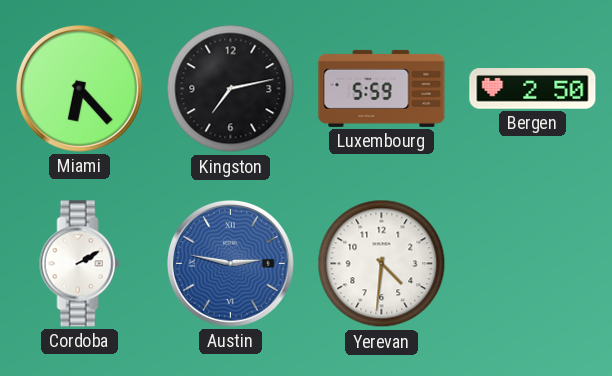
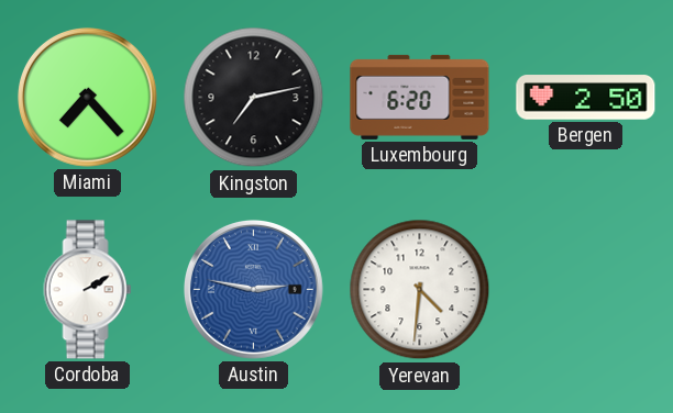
Miami: 6:23 -> 7:23 (87, 97)
Luxembourg: 5:59 -> 6:20 (420, 97)
